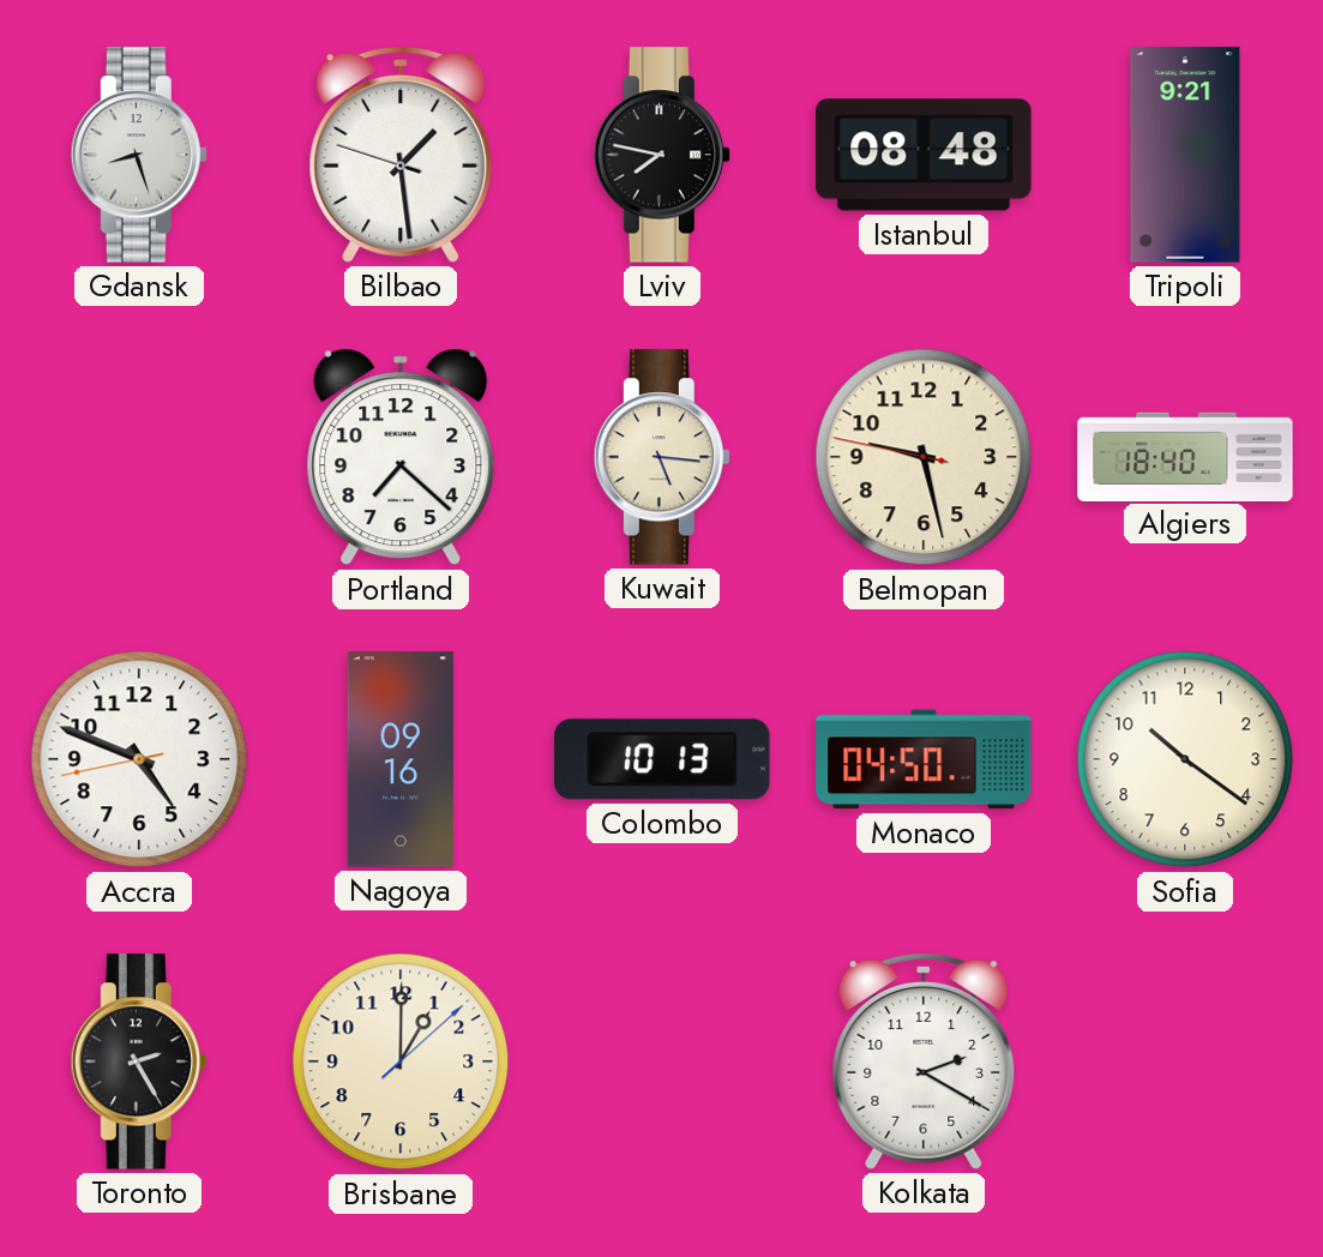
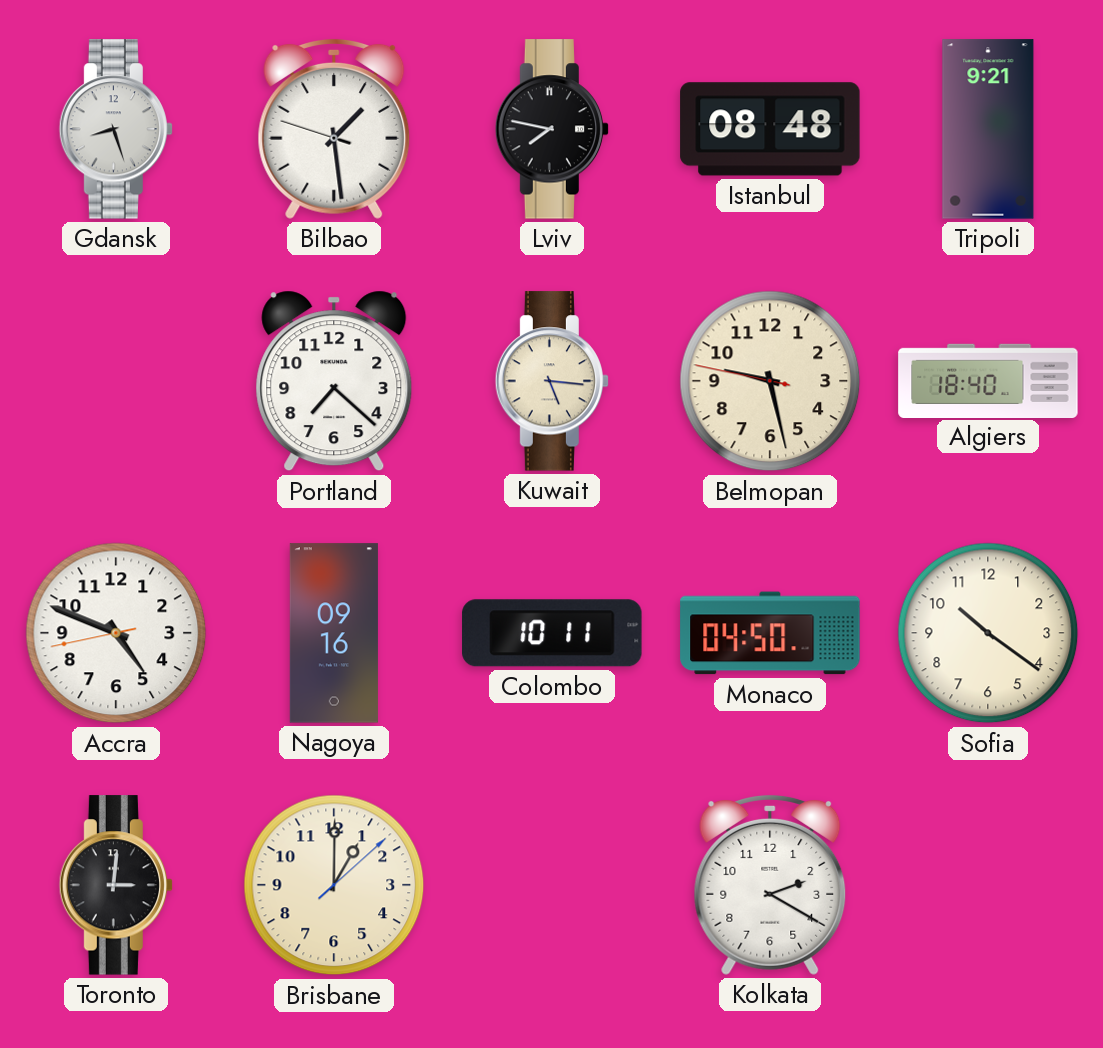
Colombo: 10:13 -> 10:11 (552, 633)
Toronto: 2:25 -> 3:01 (116, 885)
